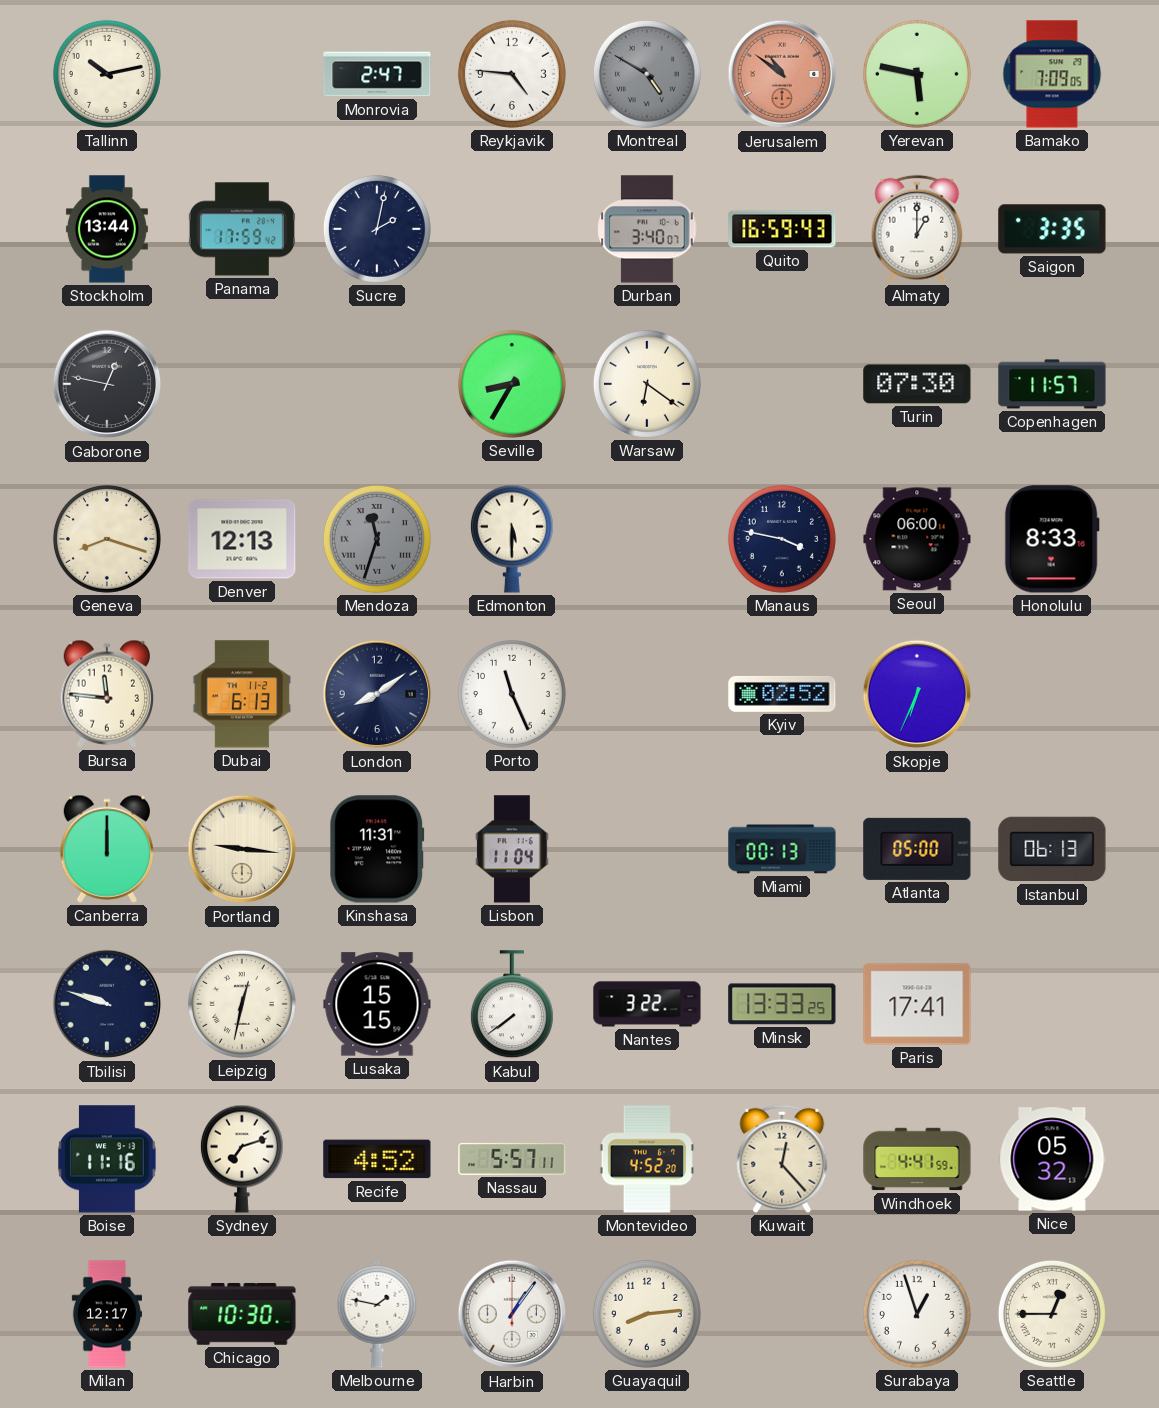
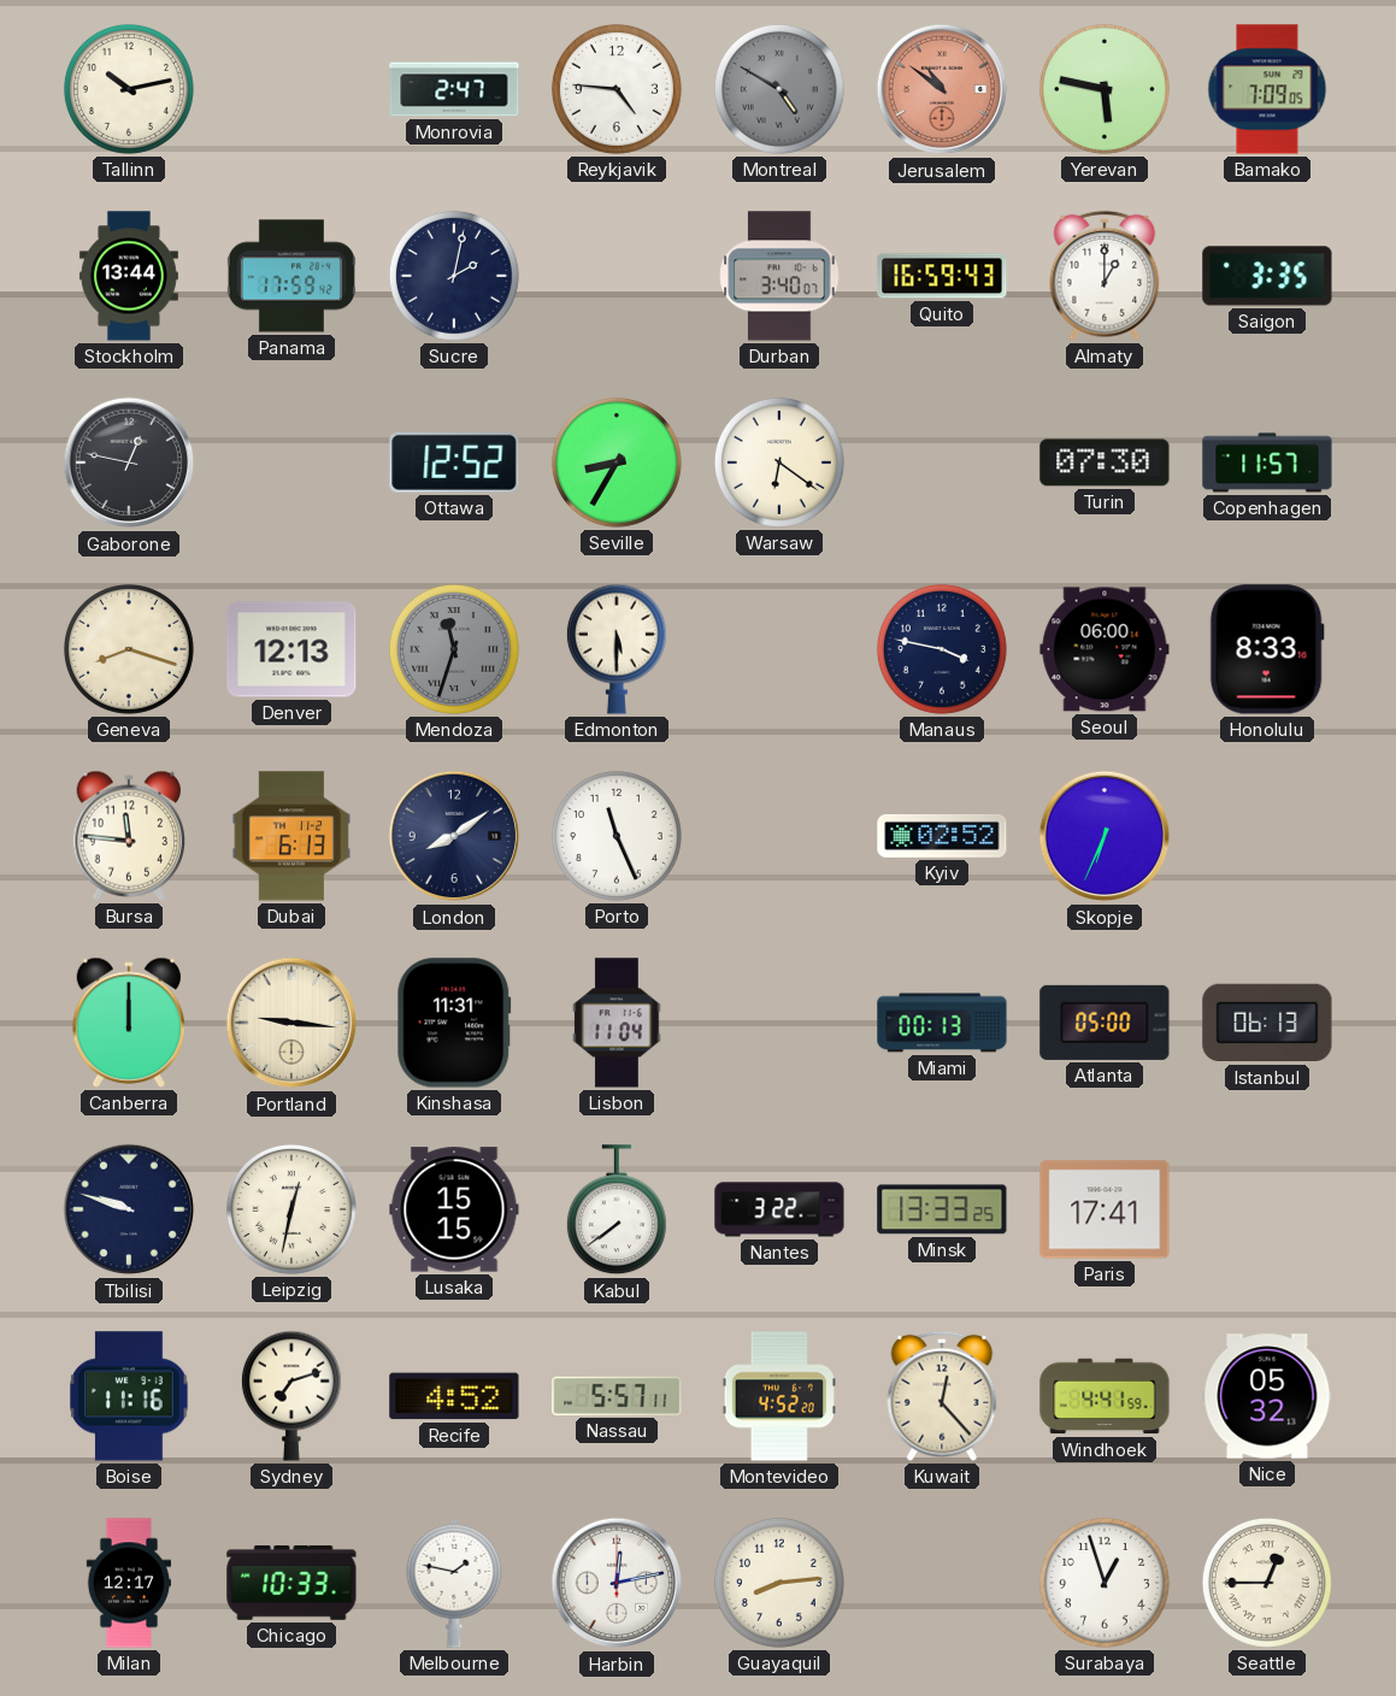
Ottawa: none -> 12:52 (454, 463)
Chicago: 10:30 -> 10:33 (291, 1583)
Harbin: 1:06 -> 12:13 (617, 1583)
